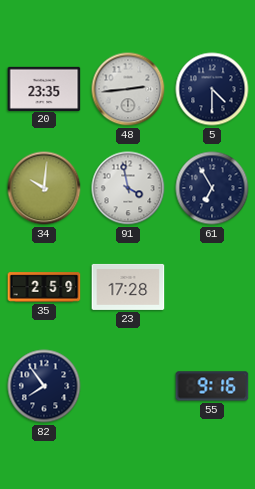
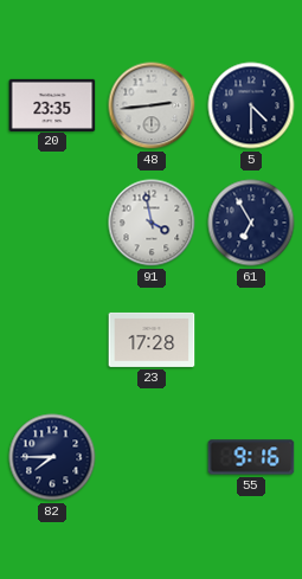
34: 10:01 -> none (44, 188)
35: 2:59 -> none (44, 287)
82: 7:54 -> 7:45 (52, 457)
